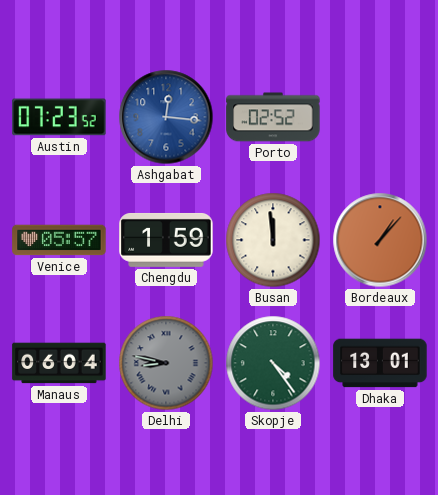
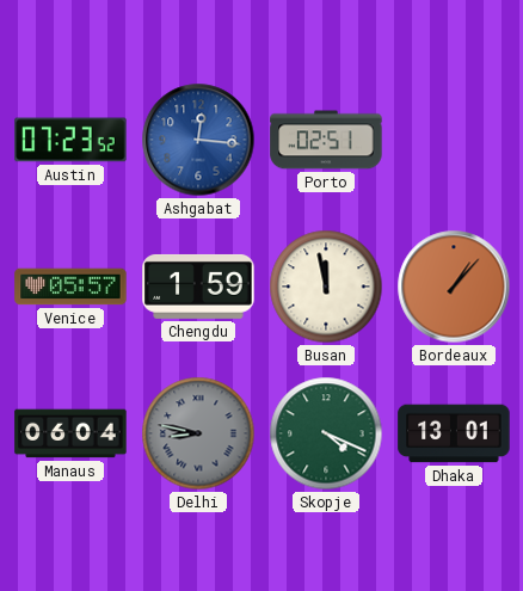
Porto: 02:52 -> 02:51 (326, 140)
Busan: 11:59 -> 11:58 (326, 287)
Skopje: 4:24 -> 4:19 (326, 433)
